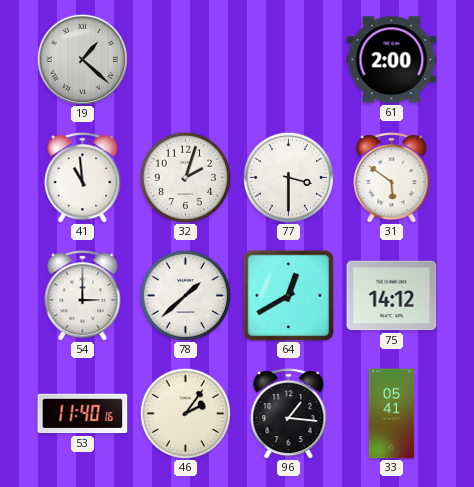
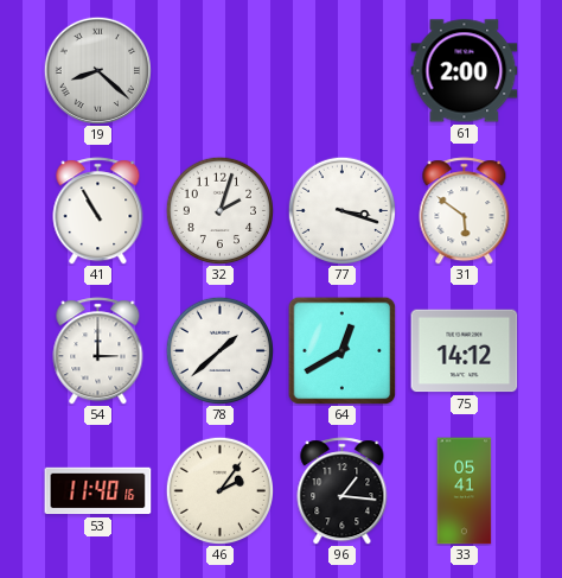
19: 1:22 -> 8:22 (97, 70)
41: 10:59 -> 10:55 (98, 211)
77: 3:30 -> 3:18 (341, 210)
